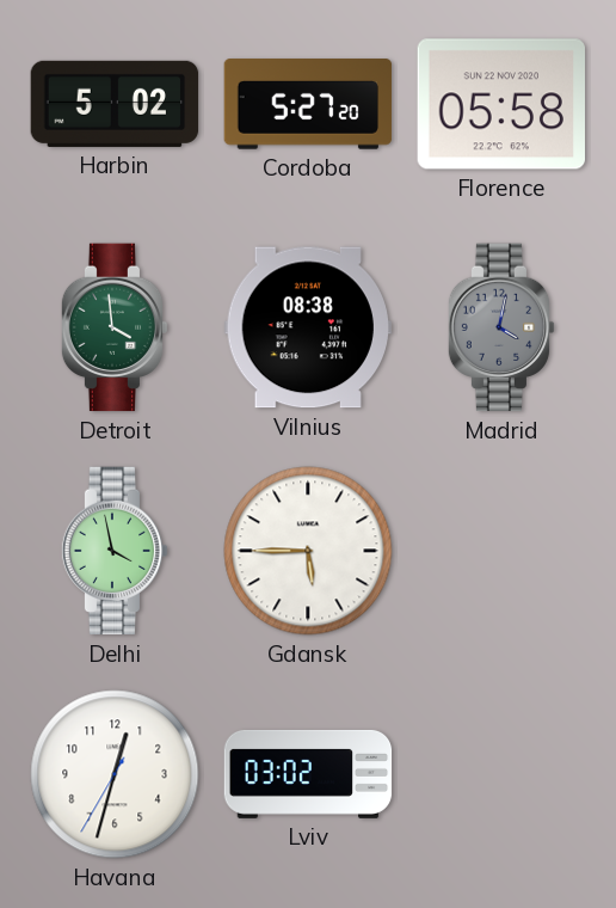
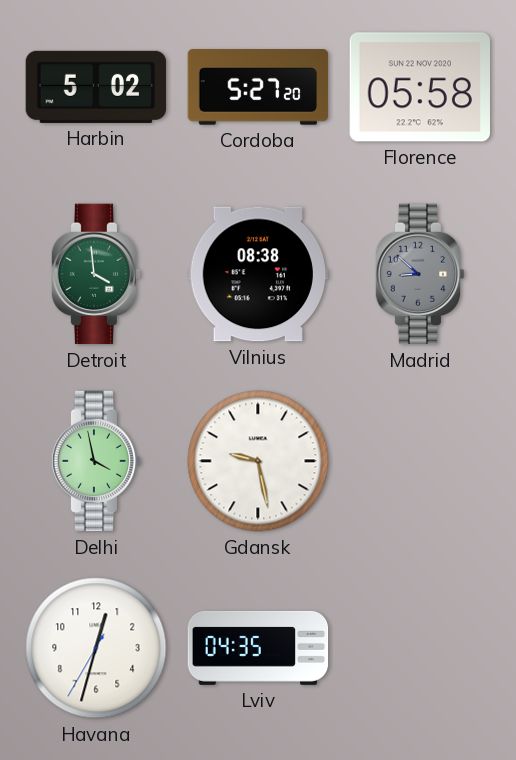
Madrid: 4:02 -> 8:52 (420, 274)
Gdansk: 5:45 -> 9:28 (258, 461)
Lviv: 03:02 -> 04:35 (258, 648)
